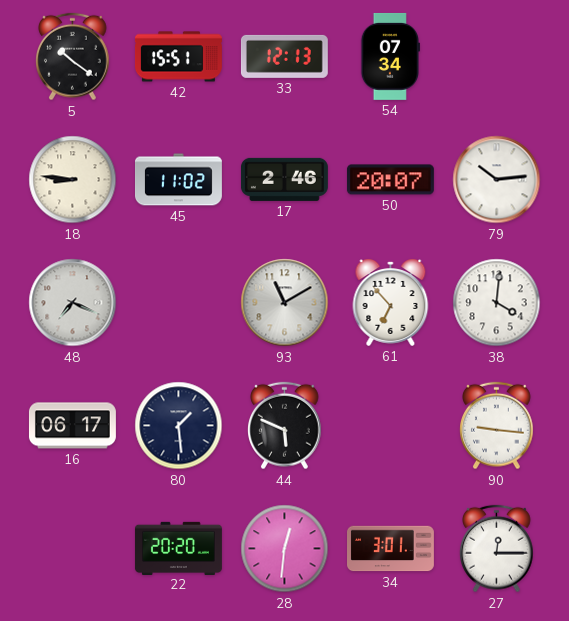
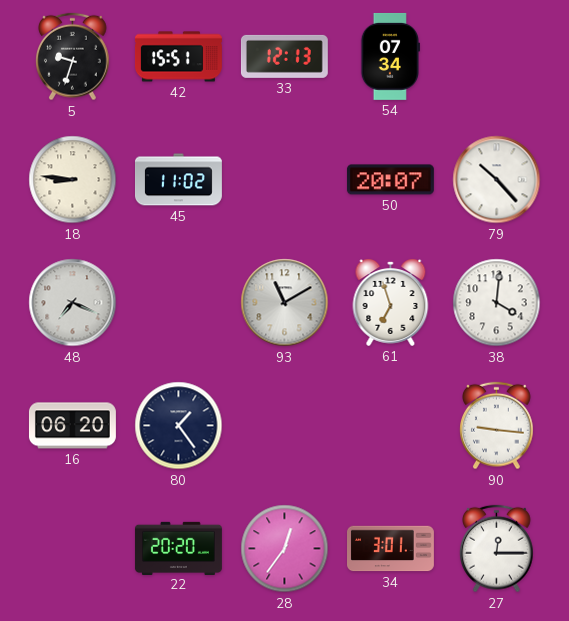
5: 10:21 -> 9:33 (73, 57)
17: 2:46 -> none (284, 179)
79: 10:14 -> 10:23 (497, 180)
61: 6:53 -> 6:57 (391, 302)
16: 06:17 -> 06:20 (72, 426)
80: 1:29 -> 1:24 (179, 426)
44: 5:49 -> none (285, 426)
28: 12:31 -> 12:36 (285, 549)
